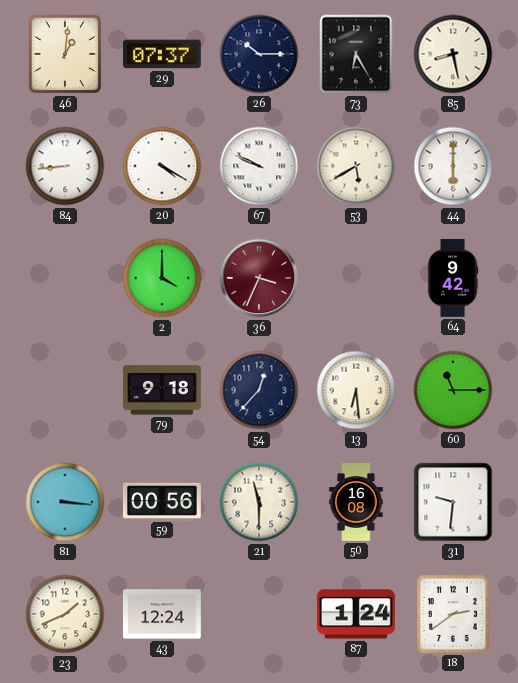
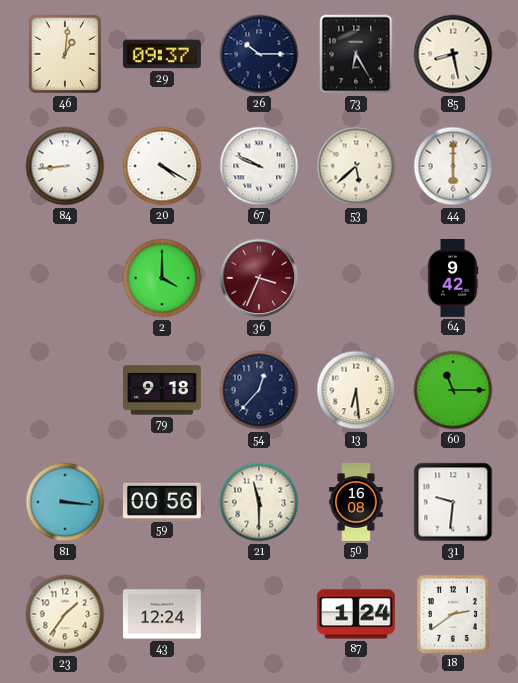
29: 07:37 -> 09:37 (162, 54)
53: 5:40 -> 5:38 (356, 166)
23: 1:41 -> 1:36 (65, 614)
